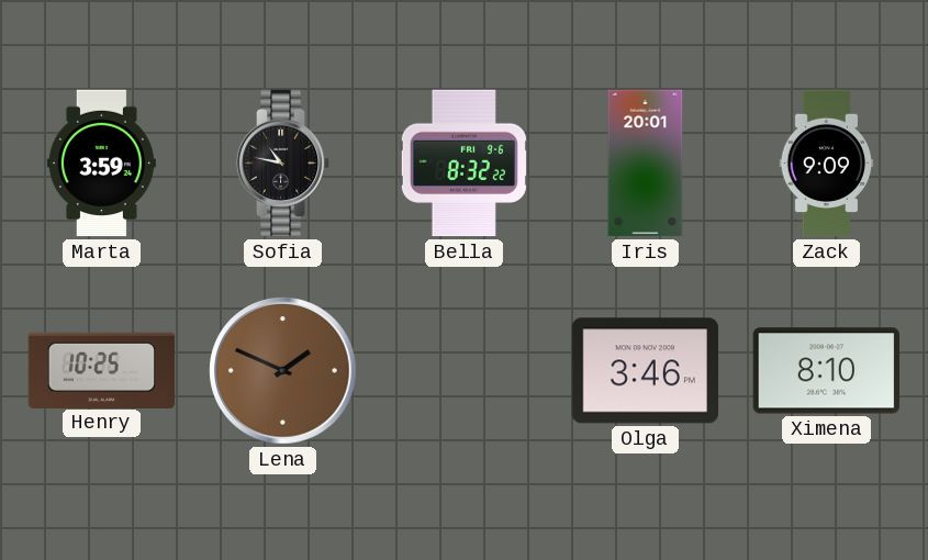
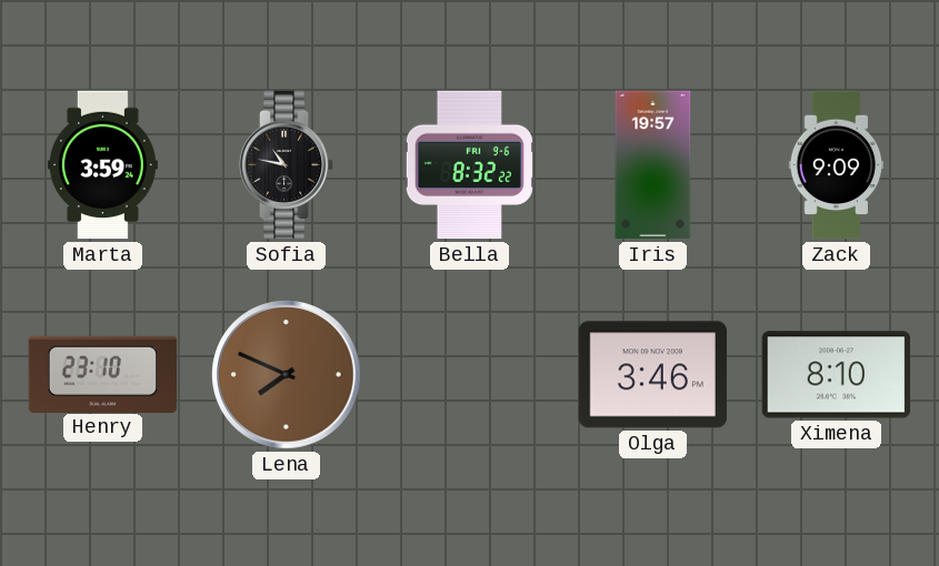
Iris: 20:01 -> 19:57 (653, 165)
Henry: 10:25 -> 23:10 (103, 374)
Lena: 1:49 -> 7:49 (287, 375)
